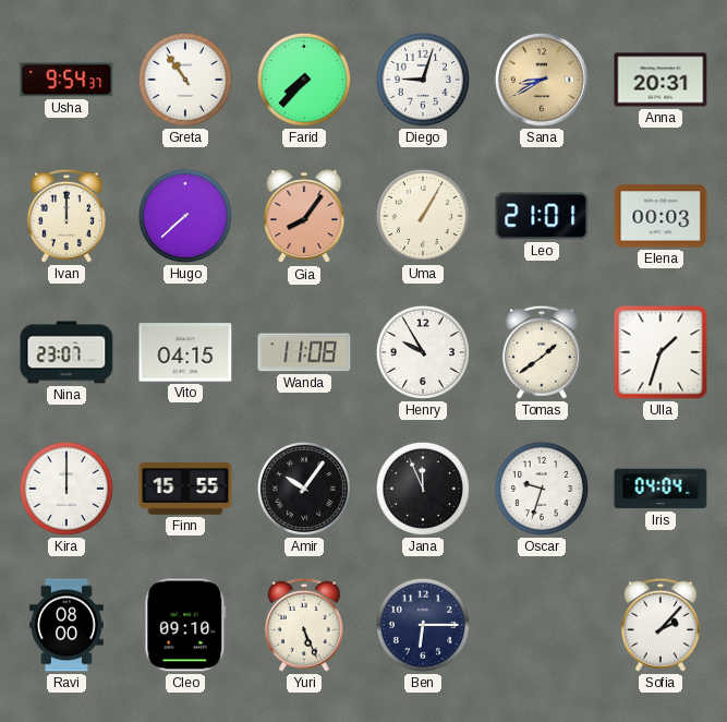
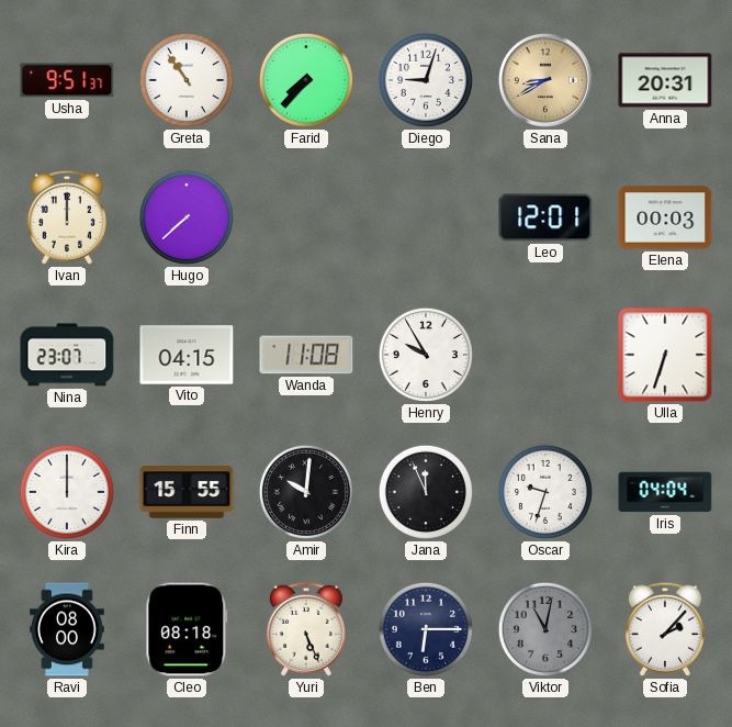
Usha: 9:54 -> 9:51 (67, 80)
Gia: 8:06 -> none (304, 217)
Uma: 1:05 -> none (423, 216)
Leo: 21:01 -> 12:01 (545, 217)
Tomas: 1:39 -> none (542, 352)
Ulla: 1:33 -> 6:33 (665, 355)
Amir: 10:06 -> 10:01 (306, 492)
Cleo: 09:10 -> 08:18 (187, 629)
Viktor: none -> 11:02 (545, 629)
